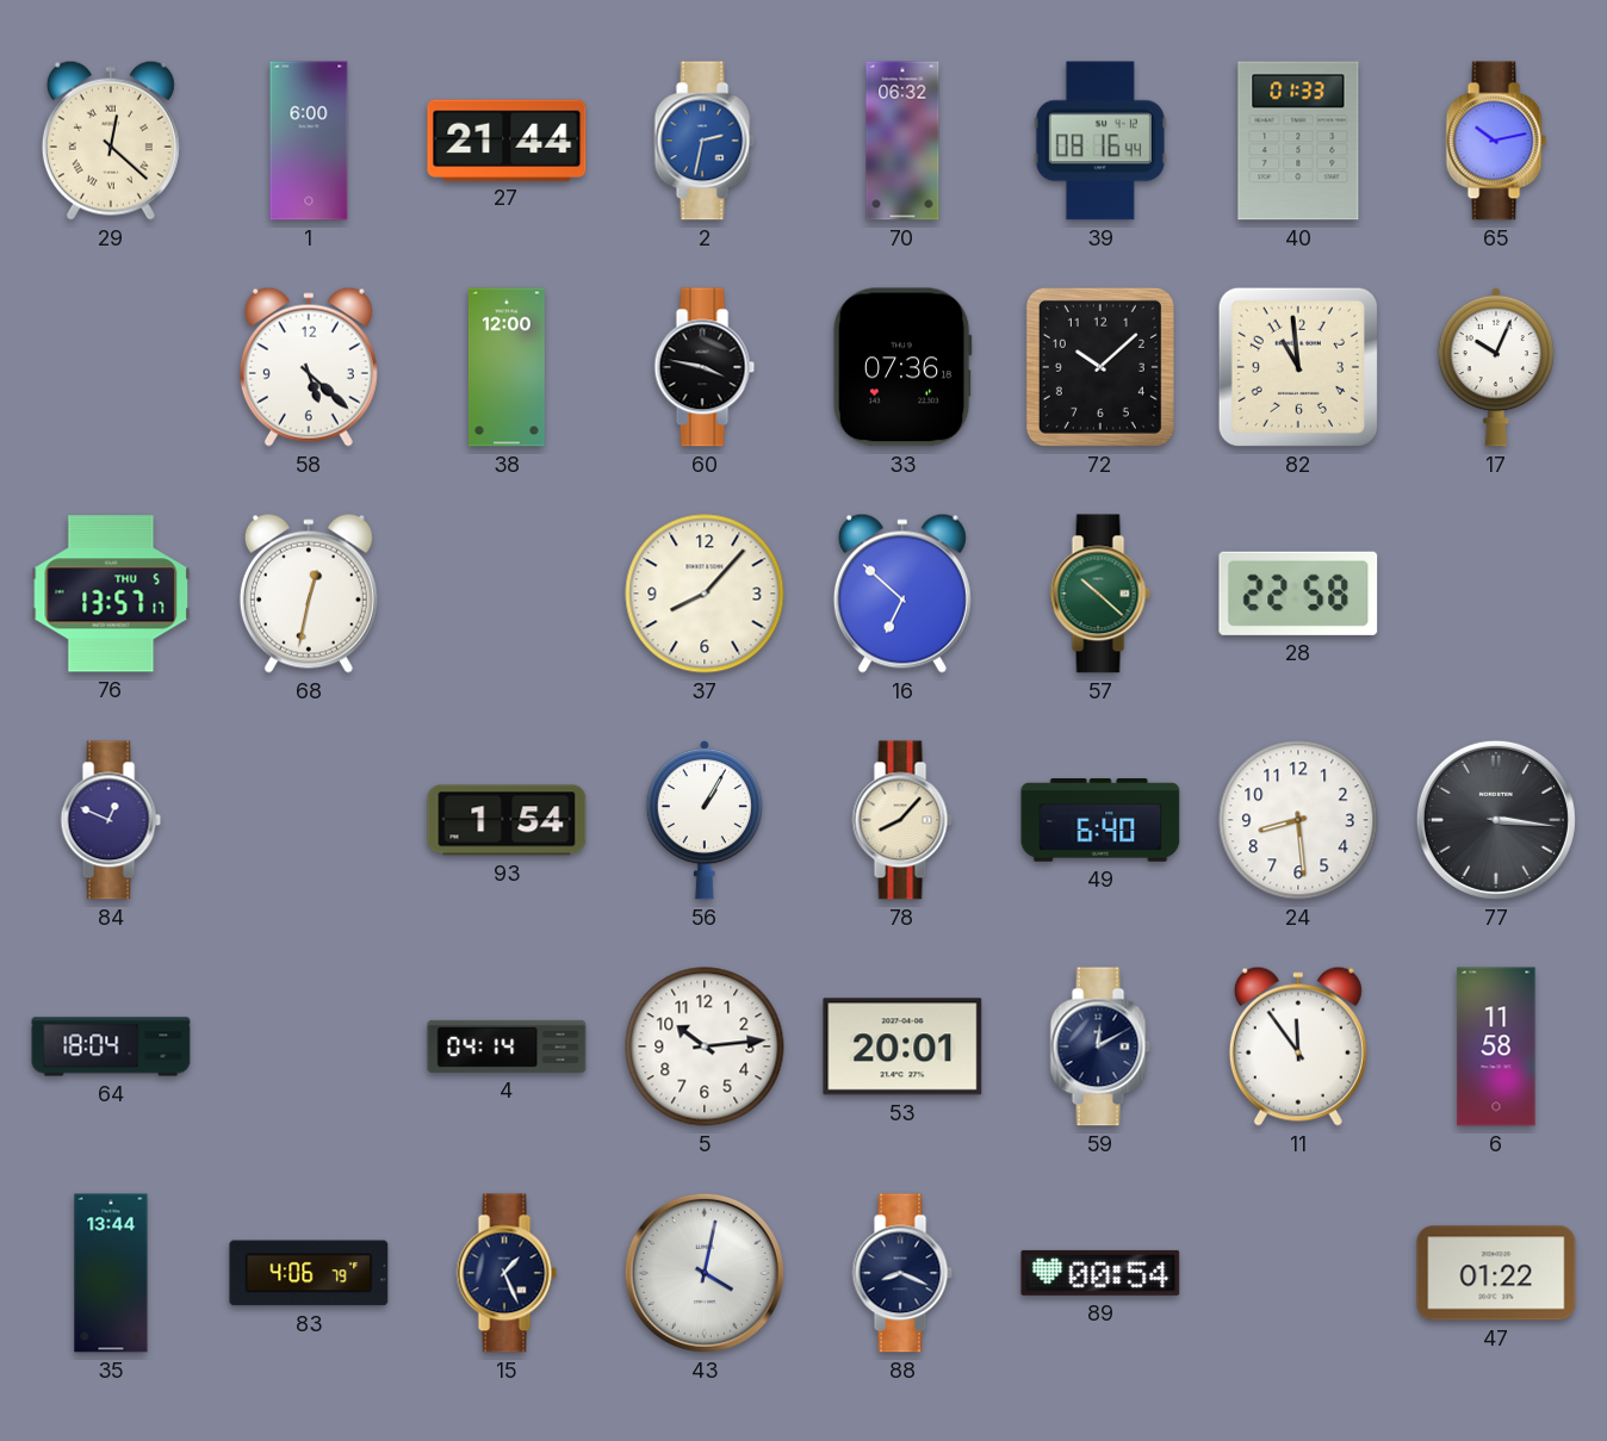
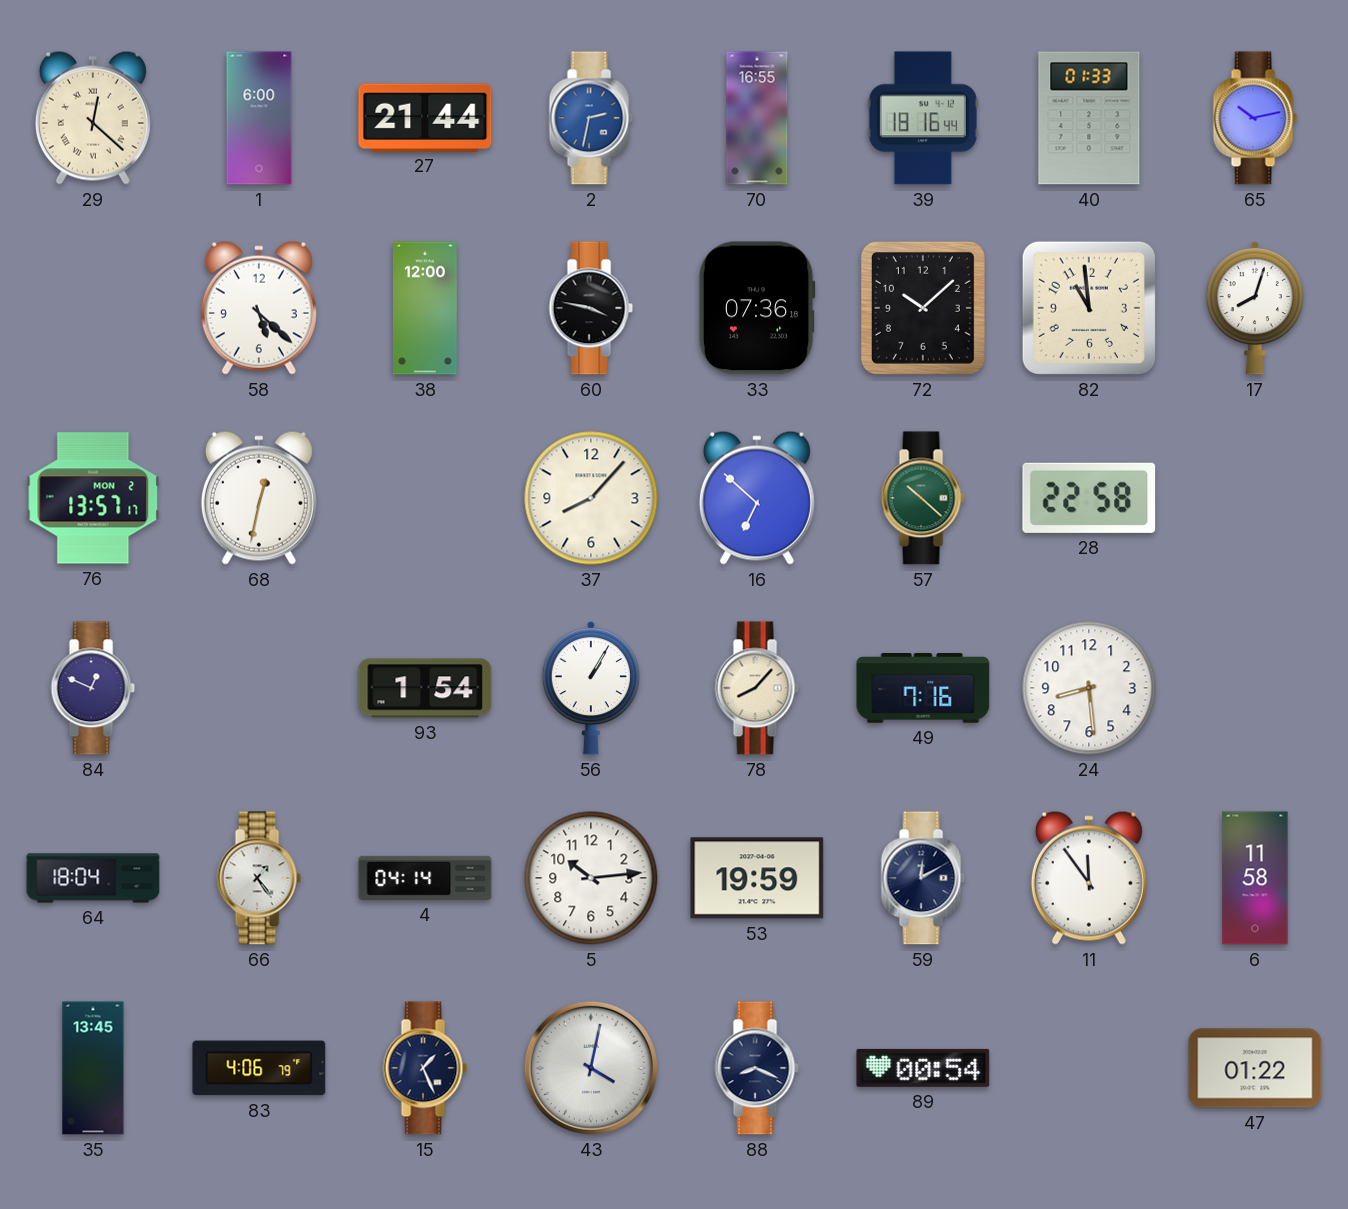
70: 06:32 -> 16:55 (757, 118)
39: 08:16 -> 18:16 (923, 118)
17: 10:04 -> 8:03 (1254, 308)
76 date: THU 5 -> MON 2 (93, 498)
49: 6:40 -> 7:16 (923, 689)
77: 3:16 -> none (1496, 820)
66: none -> 1:24 (259, 878)
53: 20:01 -> 19:59 (757, 878)
35: 13:44 -> 13:45 (93, 1068)
